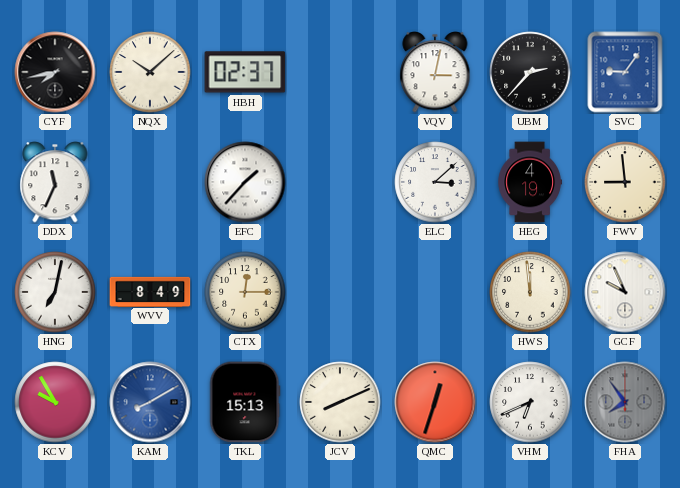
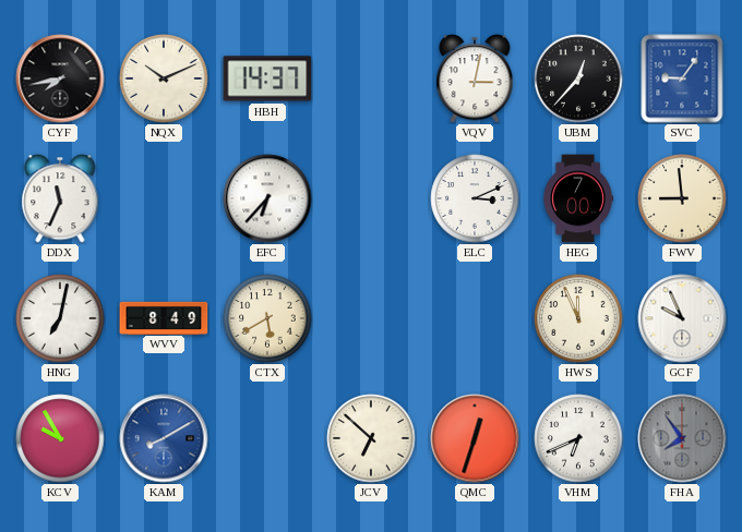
NQX: 10:08 -> 10:11 (164, 78)
HBH: 02:37 -> 14:37 (267, 78)
UBM: 2:37 -> 12:37 (578, 78)
EFC: 1:37 -> 6:37 (267, 198)
ELC: 3:08 -> 3:11 (475, 198)
HEG: 4:19 -> 7:00 (578, 198)
CTX: 12:15 -> 5:40 (267, 318)
HWS: 11:59 -> 11:56 (578, 318)
TKL: 15:13 -> none (245, 402)
JCV: 8:11 -> 6:52 (371, 438)
